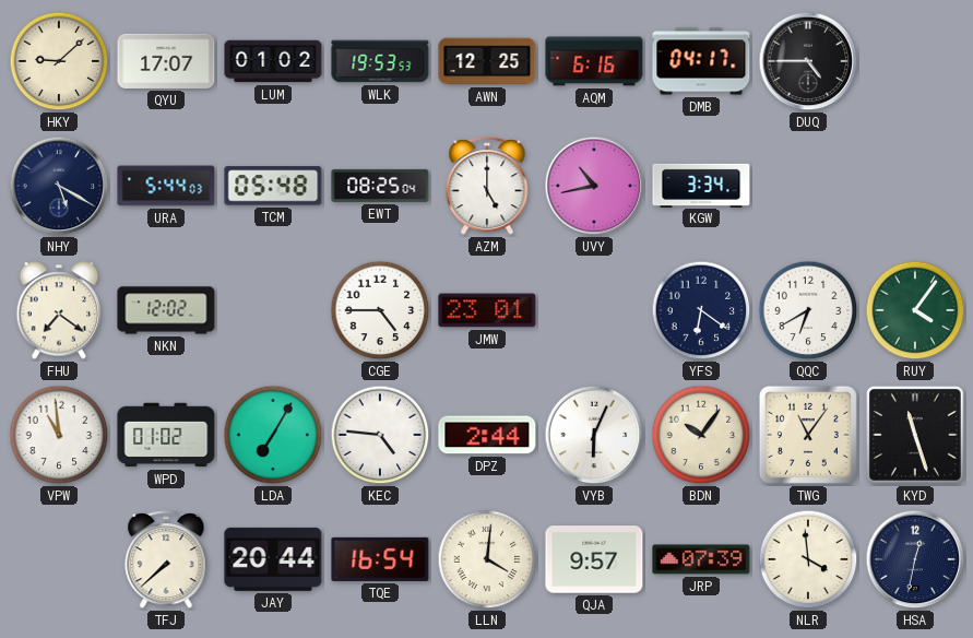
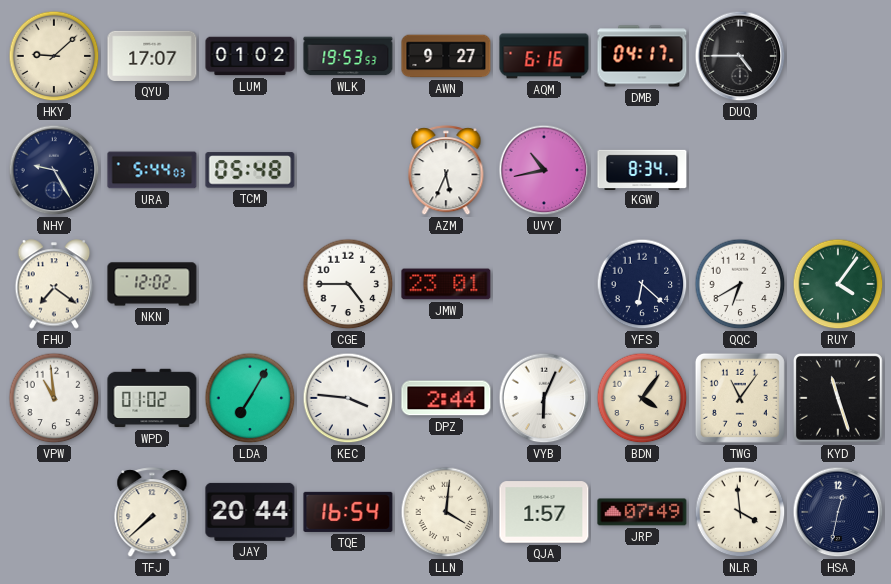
AWN: 12:25 -> 9:27 (446, 56)
NHY: 5:20 -> 9:25 (54, 170)
EWT: 08:25 -> none (380, 186)
AZM: 5:00 -> 5:34 (446, 171)
KGW: 3:34 -> 8:34 (642, 169)
YFS: 6:21 -> 6:22 (642, 284)
KEC: 4:46 -> 3:46 (348, 398)
BDN: 10:06 -> 4:06 (642, 398)
QJA: 9:57 -> 1:57 (544, 512)
JRP: 07:39 -> 07:49 (642, 512)
